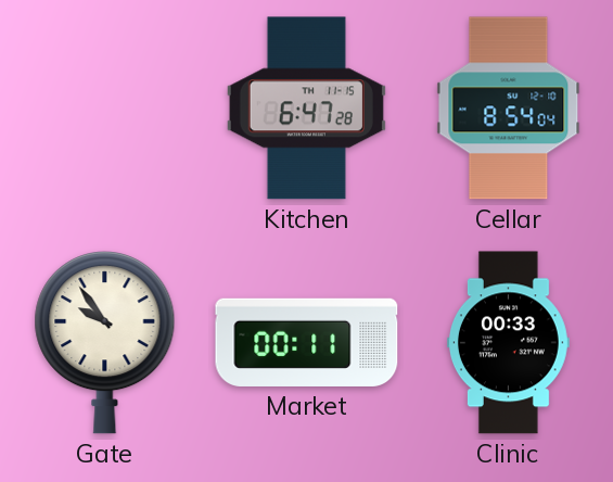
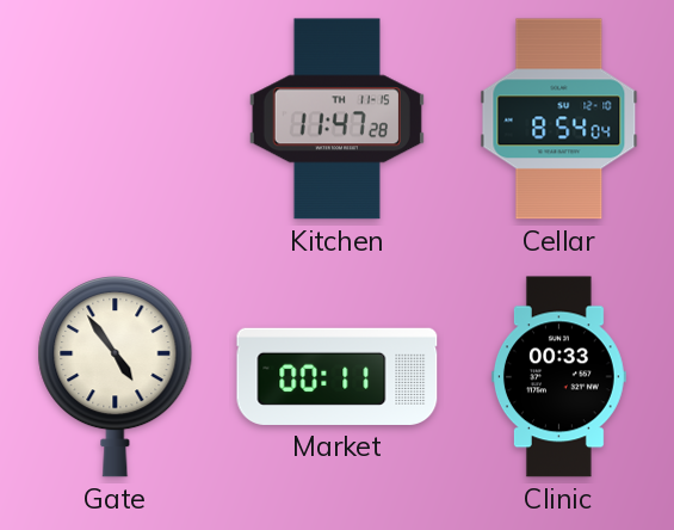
Kitchen: 6:47 -> 11:47 (336, 119)
Gate: 9:54 -> 4:54 (116, 377)
